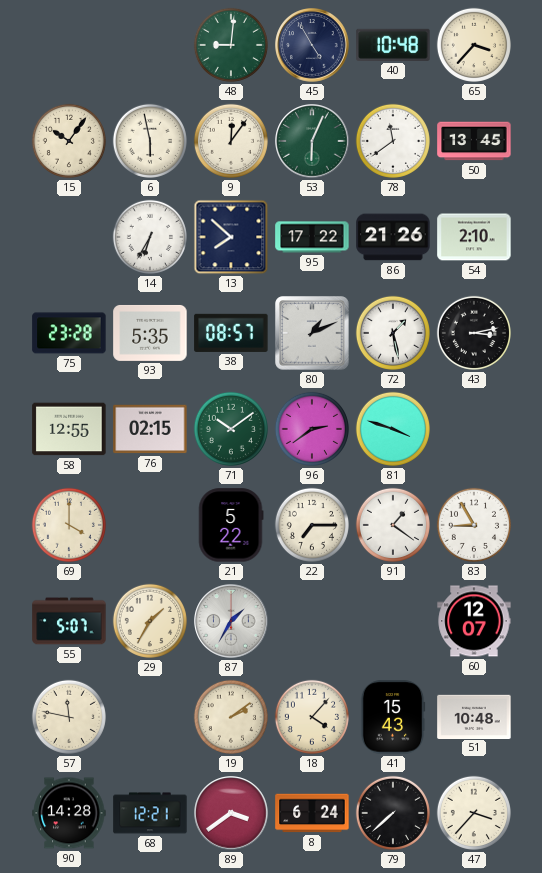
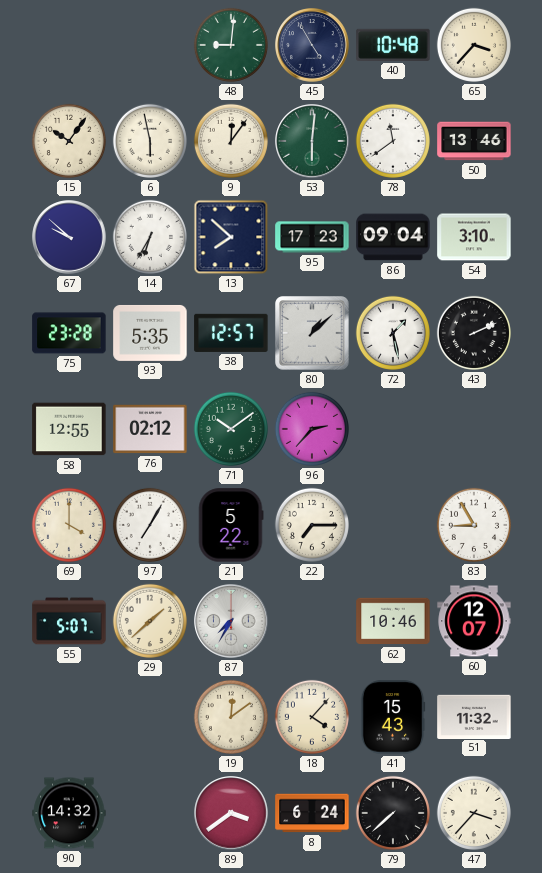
53: 6:04 -> 6:01 (312, 141)
50: 13:45 -> 13:46 (474, 141)
67: none -> 9:52 (69, 237)
95: 17:22 -> 17:23 (312, 237)
86: 21:26 -> 09:04 (393, 237)
54: 2:10 -> 3:10 (474, 237)
38: 08:57 -> 12:57 (231, 333)
80: 1:11 -> 1:08 (312, 333)
43: 3:13 -> 2:11 (474, 333)
76: 02:15 -> 02:12 (150, 429)
96: 2:39 -> 2:37 (312, 429)
81: 3:48 -> none (393, 429)
97: none -> 7:05 (150, 525)
91: 1:21 -> none (393, 525)
29: 1:35 -> 1:38 (150, 621)
87: 1:35 -> 7:35 (231, 621)
62: none -> 10:46 (393, 621)
57: 11:47 -> none (69, 717)
19: 2:09 -> 12:09 (231, 717)
51: 10:48 -> 11:32 (474, 716)
90: 14:28 -> 14:32 (69, 813)
68: 12:21 -> none (150, 813)
